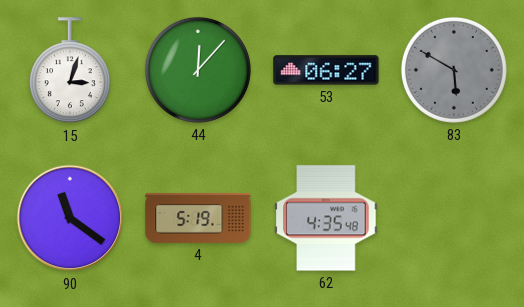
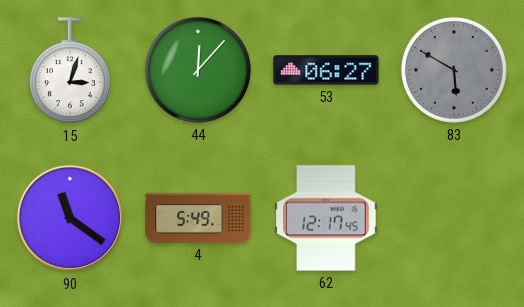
4: 5:19 -> 5:49 (198, 218)
62: 4:35 -> 12:17 (326, 218)
